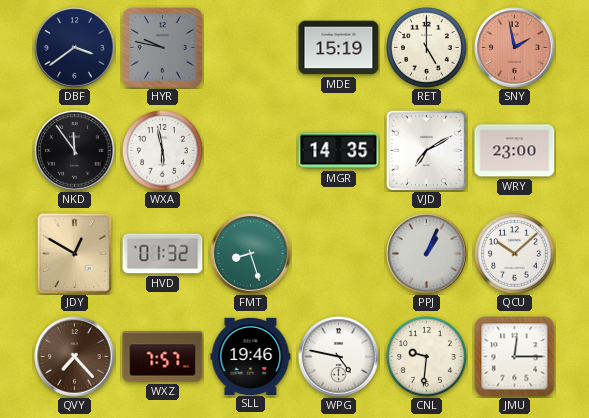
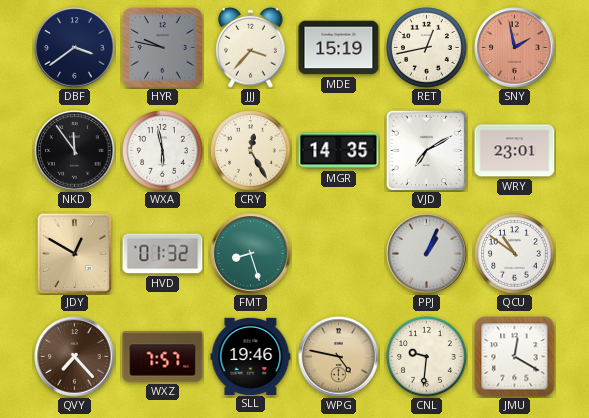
JJJ: none -> 3:37 (251, 47)
RET: 5:00 -> 12:43 (427, 48)
CRY: none -> 12:25 (251, 151)
WRY: 23:00 -> 23:01 (515, 151)
QCU: 10:08 -> 10:51 (515, 254)
WPG dial: white -> champagne (339, 357)
JMU: 12:15 -> 12:20 (515, 357)
